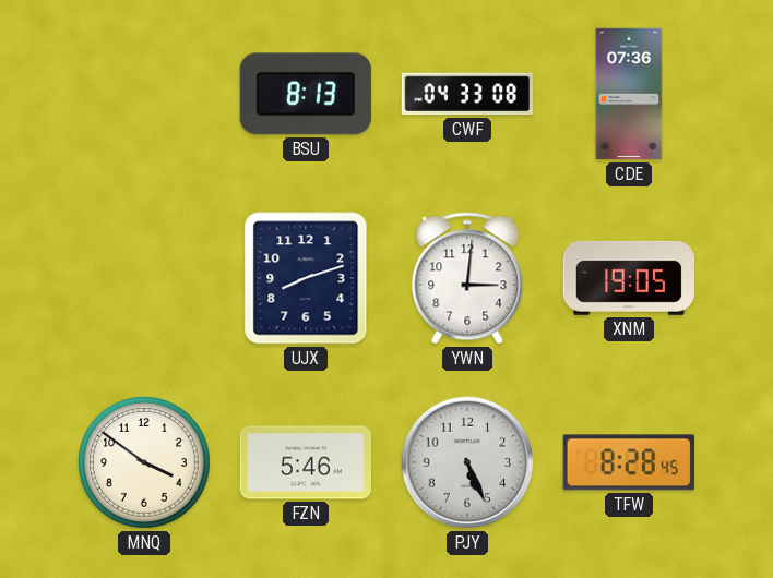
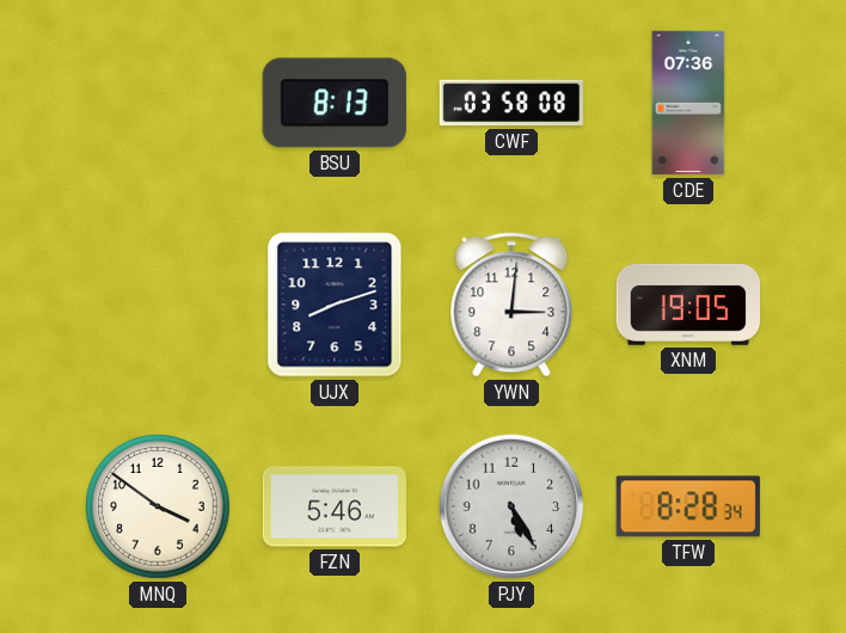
CWF: 04:33 -> 03:58 (510, 103)
PJY: 5:26 -> 5:25 (511, 506)
TFW: 8:28:45 -> 8:28:34 (688, 506)
